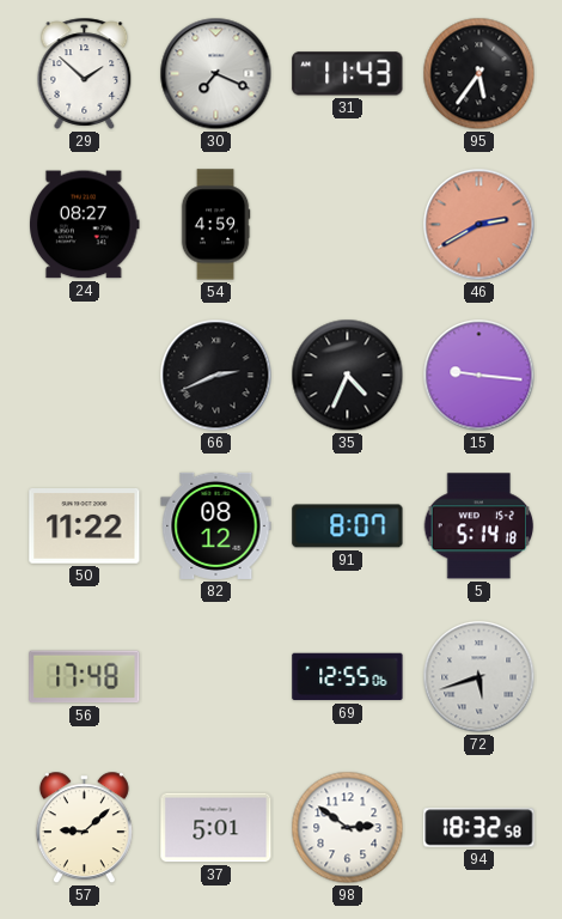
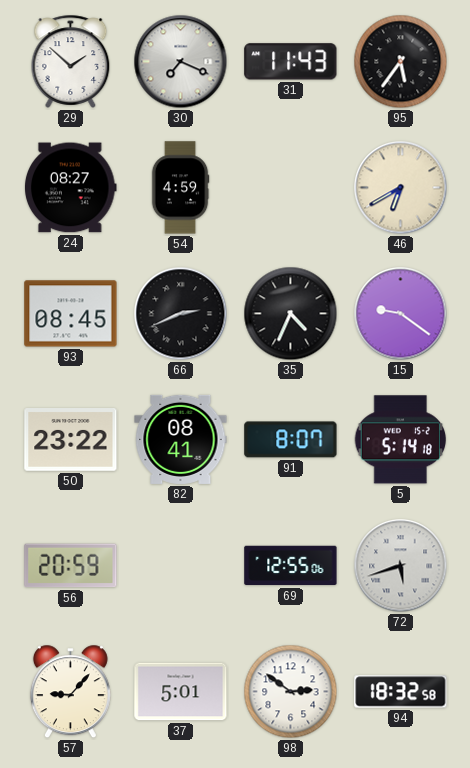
46: 2:40 -> 6:40 (401, 188)
46 dial: salmon -> cream (401, 188)
93: none -> 08:45 (71, 314)
15: 9:16 -> 9:21 (401, 314)
50: 11:22 -> 23:22 (71, 440)
82: 08:12 -> 08:41 (181, 439)
56: 17:48 -> 20:59 (71, 566)
57: 9:08 -> 9:07 (70, 692)
